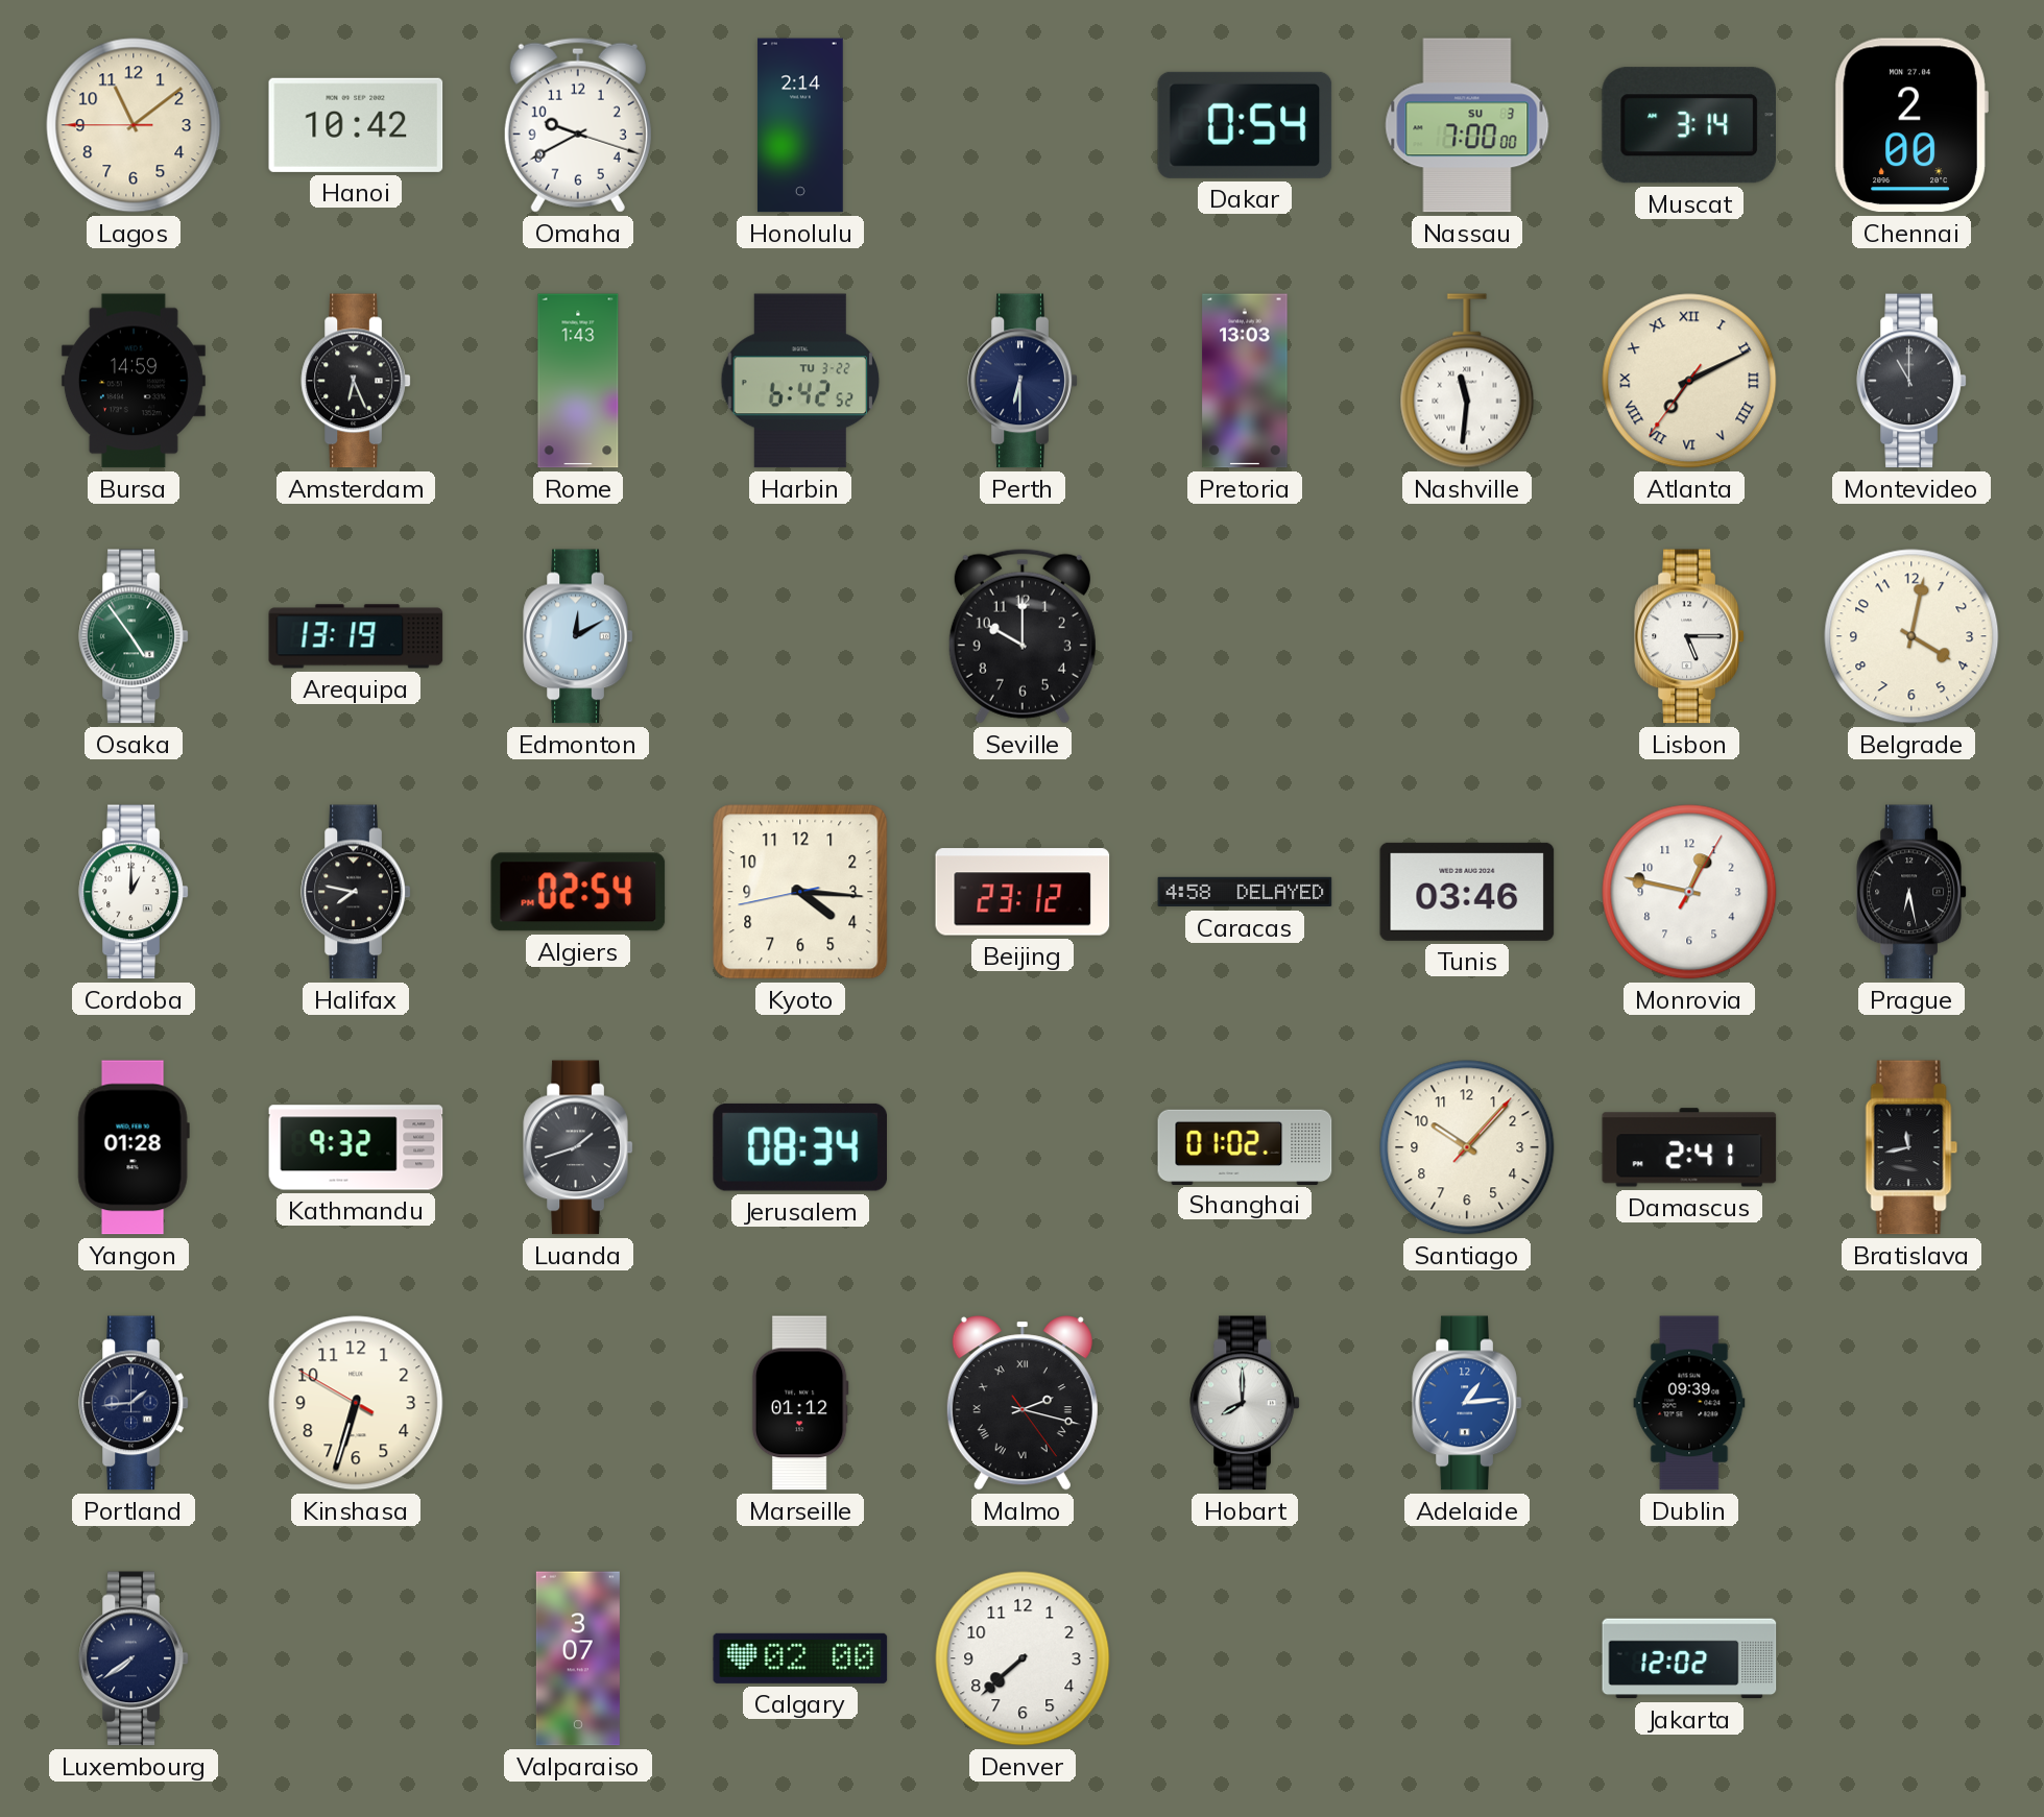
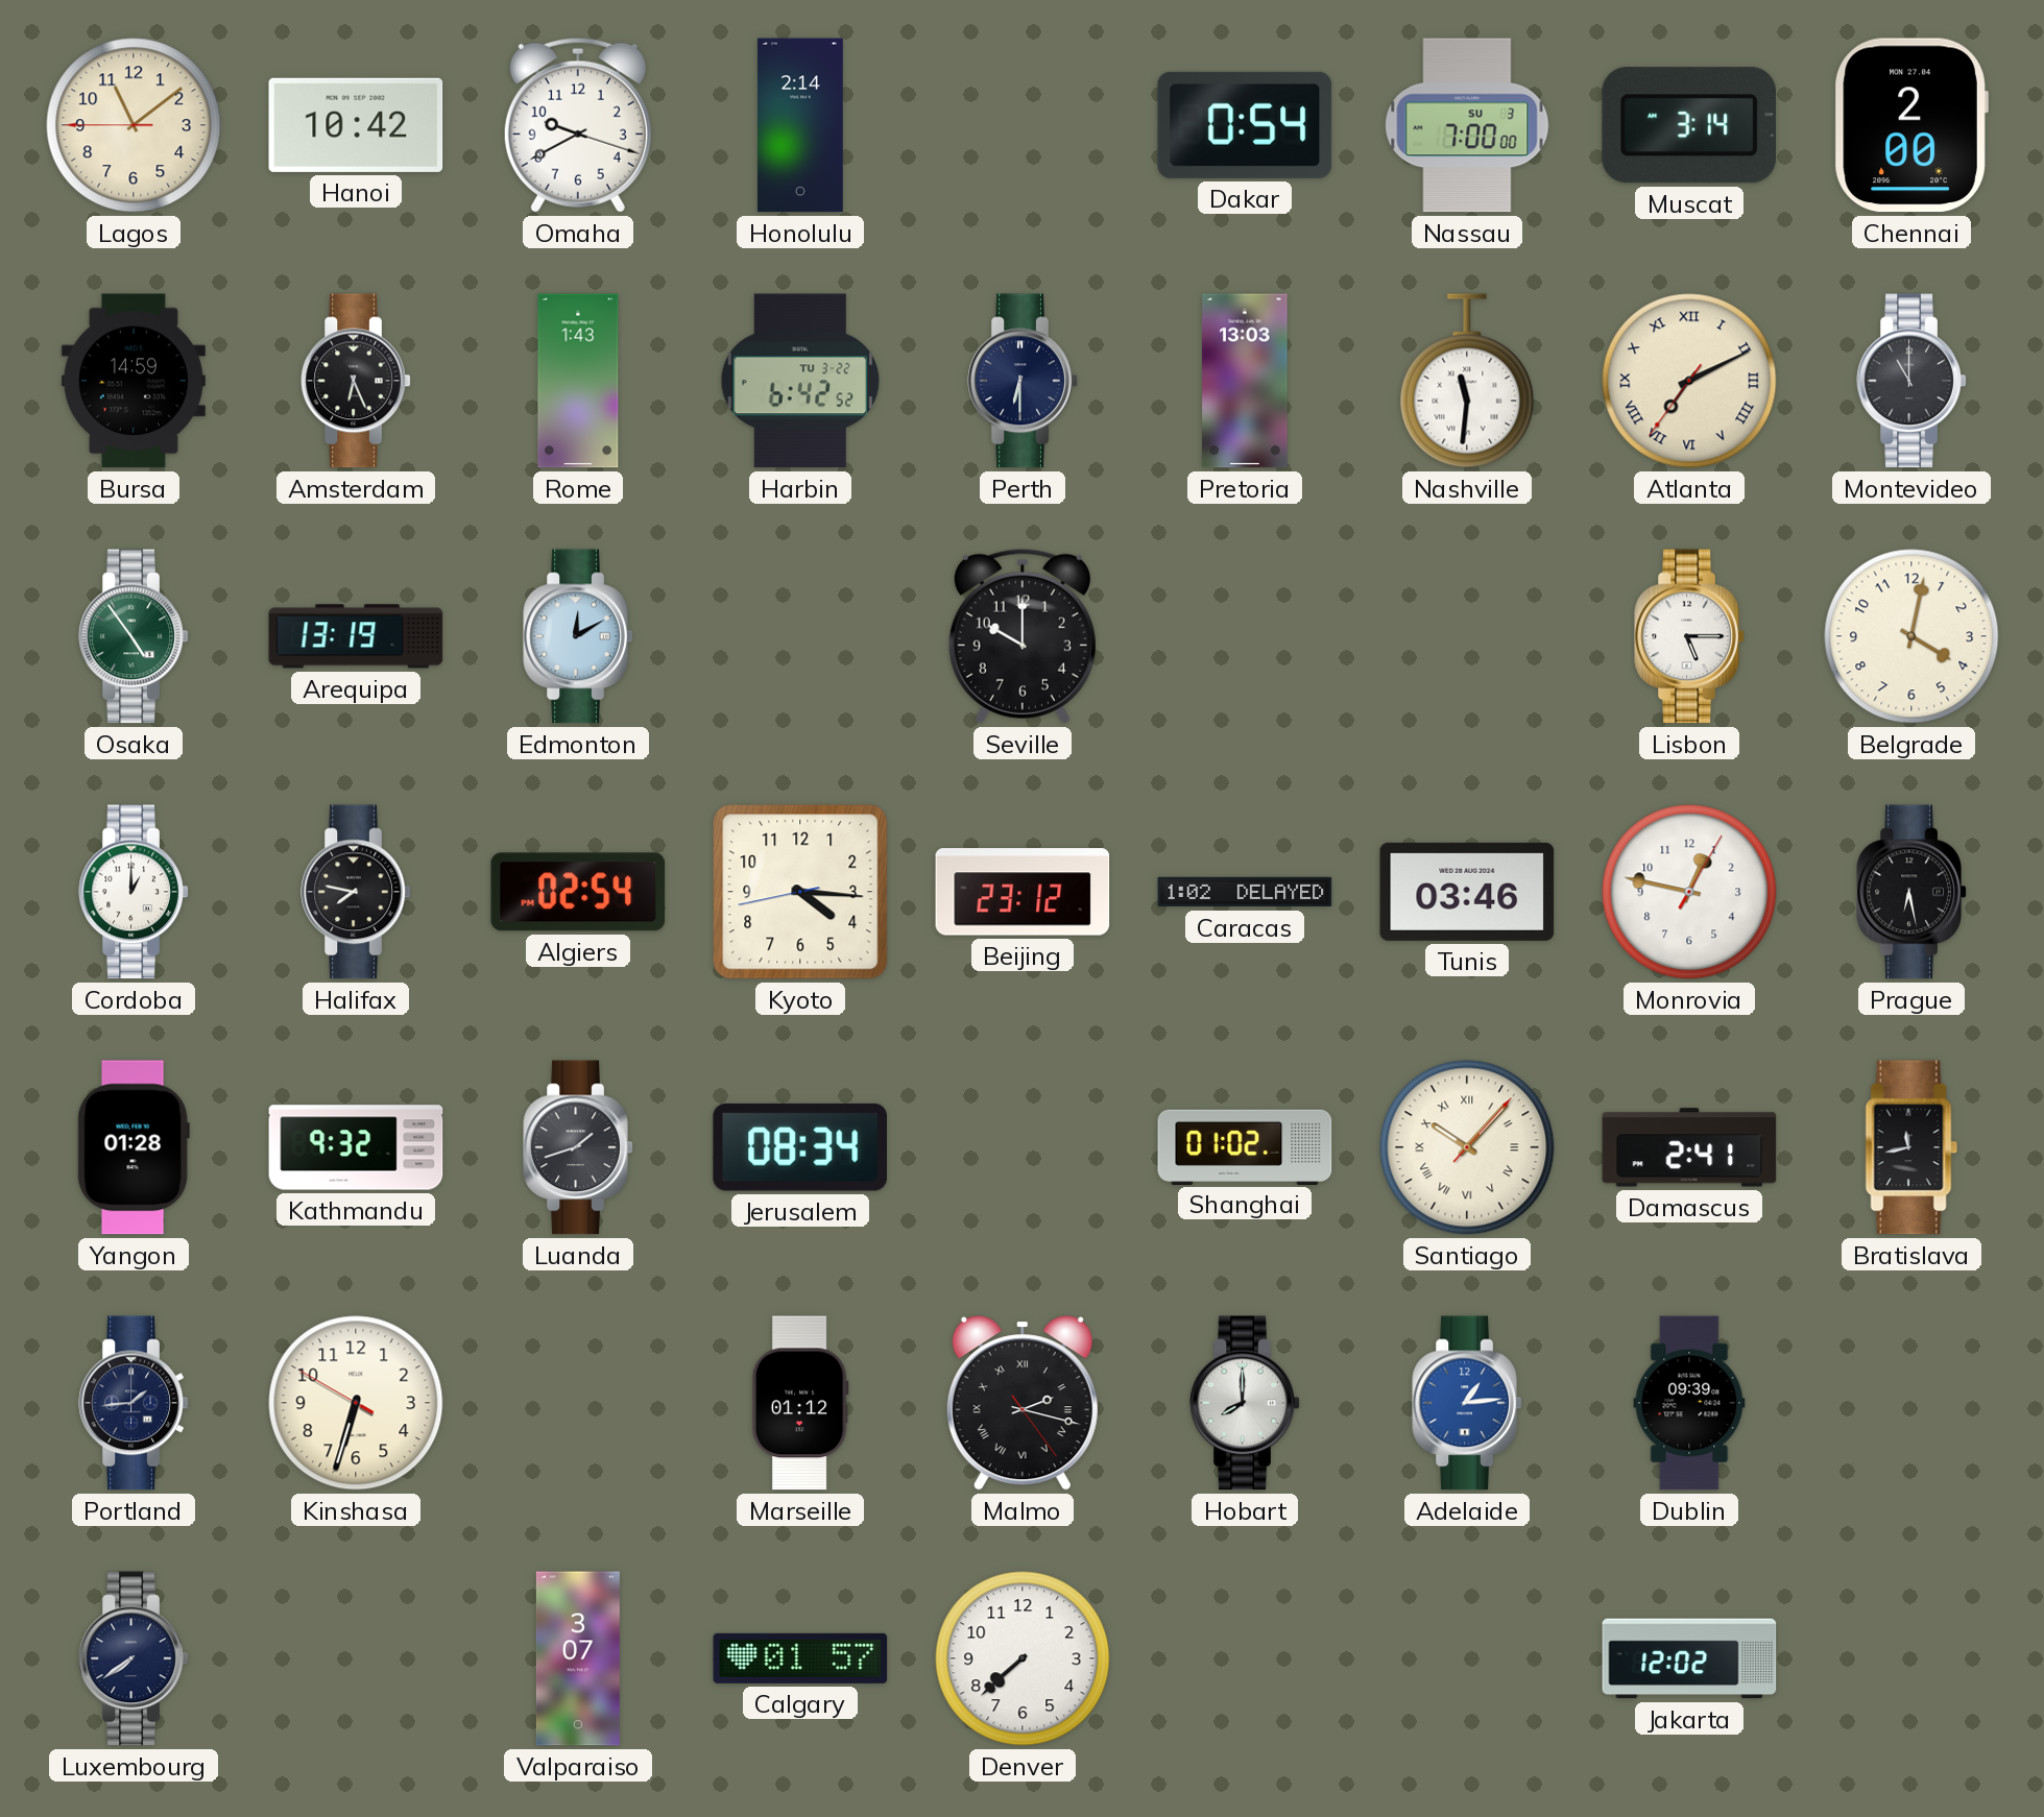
Caracas: 4:58 -> 1:02 (1245, 892)
Santiago numerals: Arabic -> Roman (1467, 1147)
Calgary: 02:00 -> 01:57 (800, 1658)
